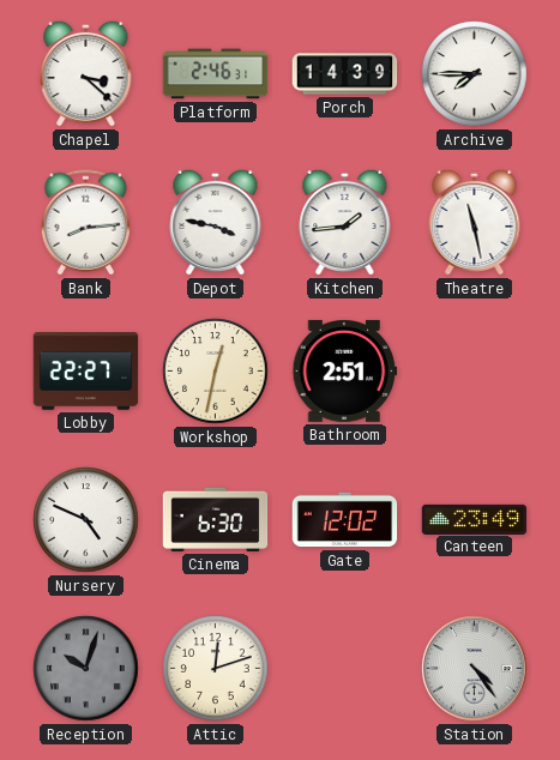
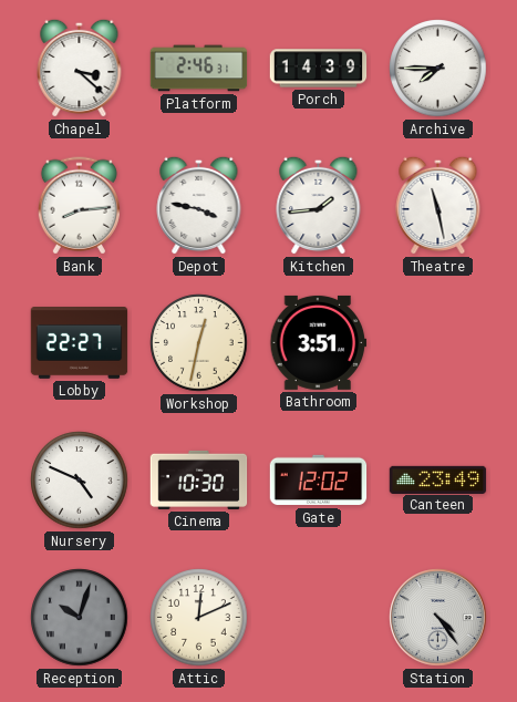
Bathroom: 2:51 -> 3:51 (319, 342)
Cinema: 6:30 -> 10:30 (199, 479)
Attic: 12:12 -> 12:11 (199, 618)
